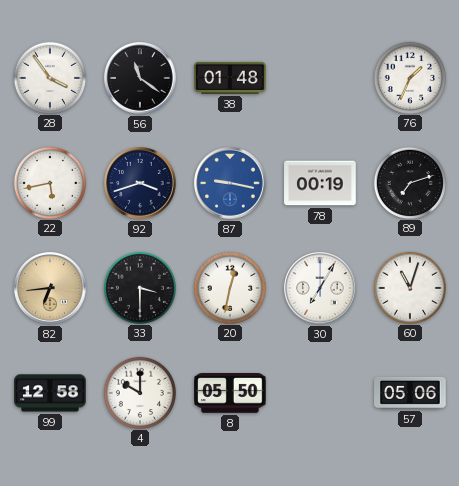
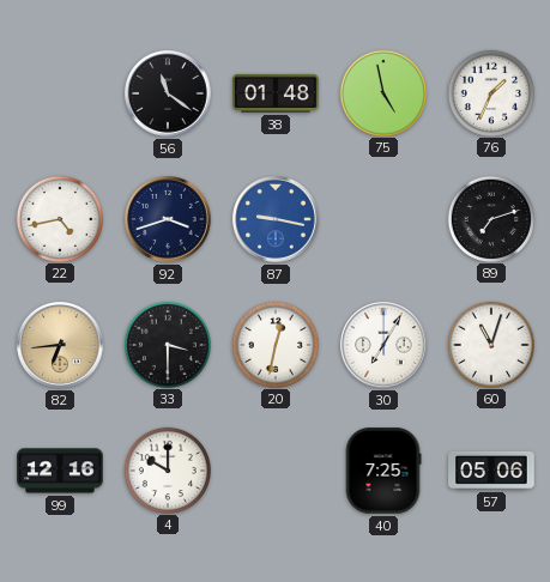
28: 3:54 -> none (49, 77)
75: none -> 4:58 (382, 92)
22: 5:43 -> 4:43 (59, 218)
78: 00:19 -> none (320, 183)
99: 12:58 -> 12:16 (60, 471)
8: 05:50 -> none (230, 394)
40: none -> 7:25 (383, 471)
